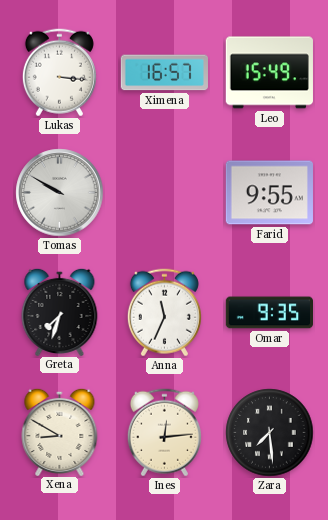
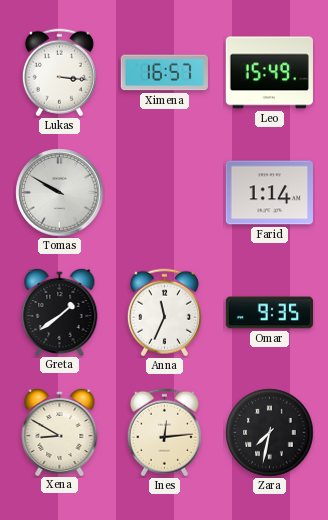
Farid: 9:55 -> 1:14 (269, 193)
Greta: 7:33 -> 1:39 (60, 311)
Zara: 7:29 -> 7:32 (270, 433)
